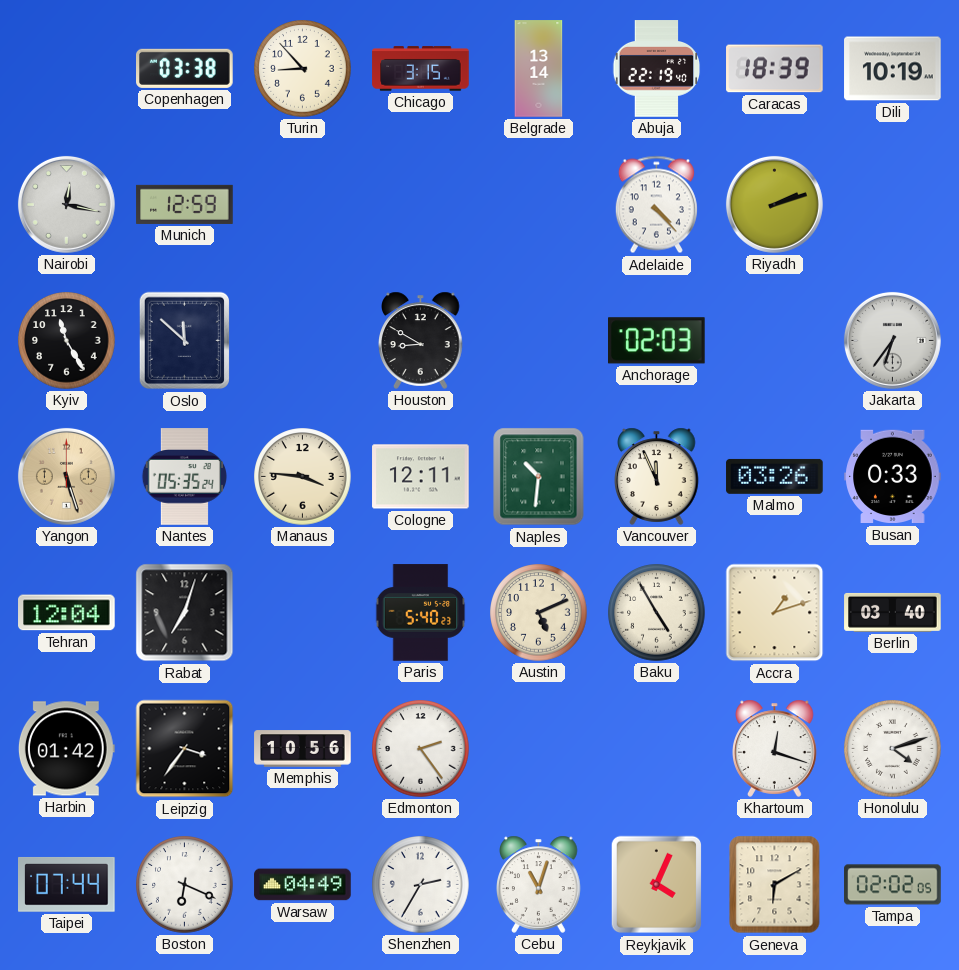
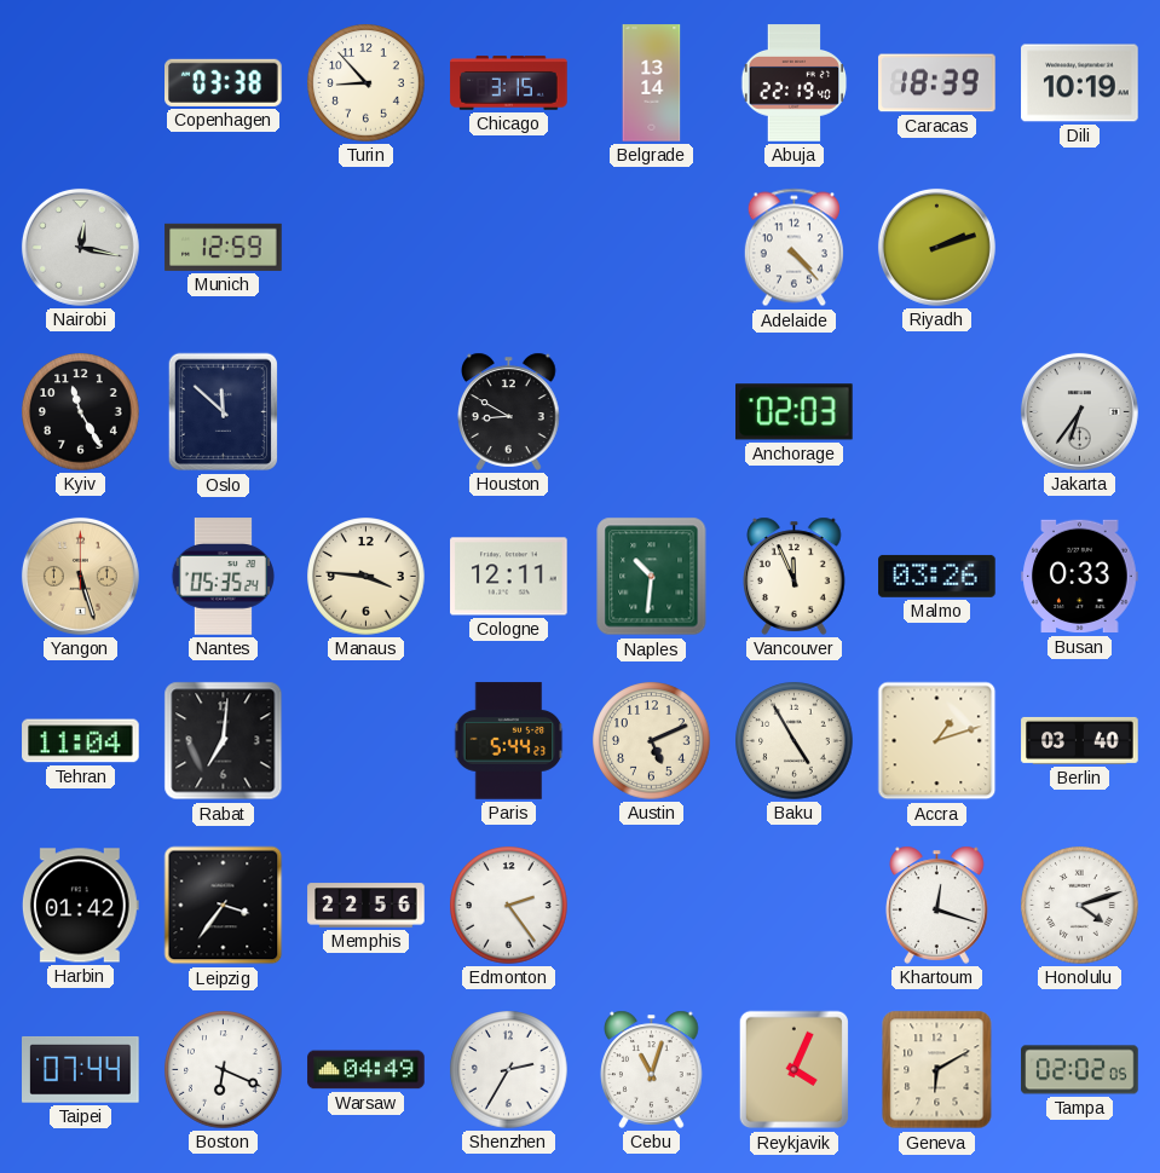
Tehran: 12:04 -> 11:04 (81, 741)
Rabat: 7:03 -> 7:01 (224, 741)
Paris: 5:40 -> 5:44 (509, 741)
Memphis: 10:56 -> 22:56 (367, 906)
